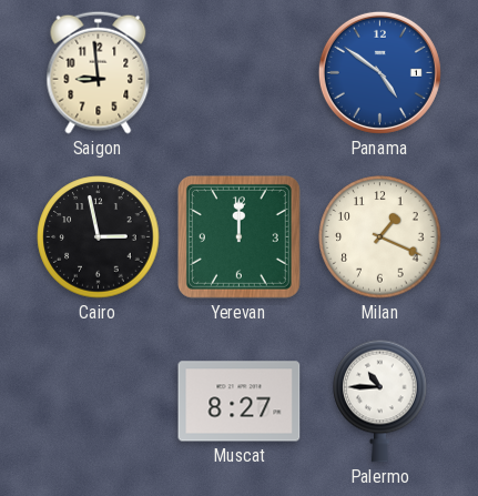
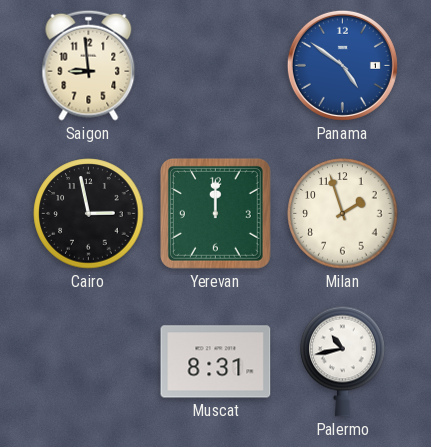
Milan: 1:19 -> 1:57 (343, 214)
Muscat: 8:27 -> 8:31 (216, 362)
Palermo: 10:45 -> 10:43 (343, 361)
